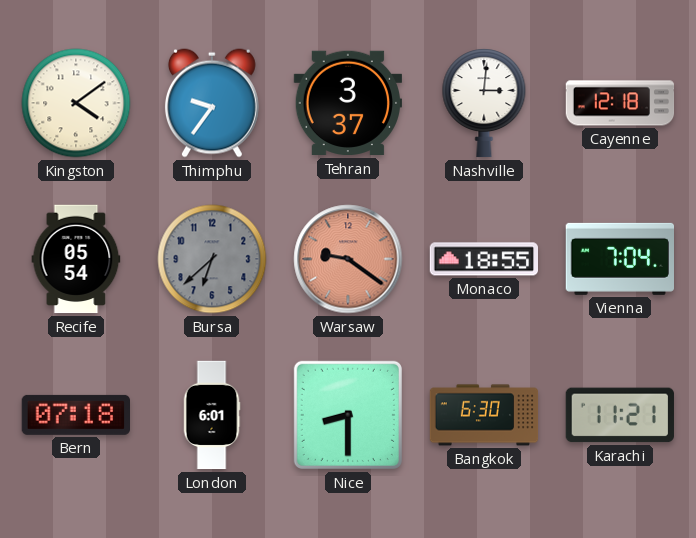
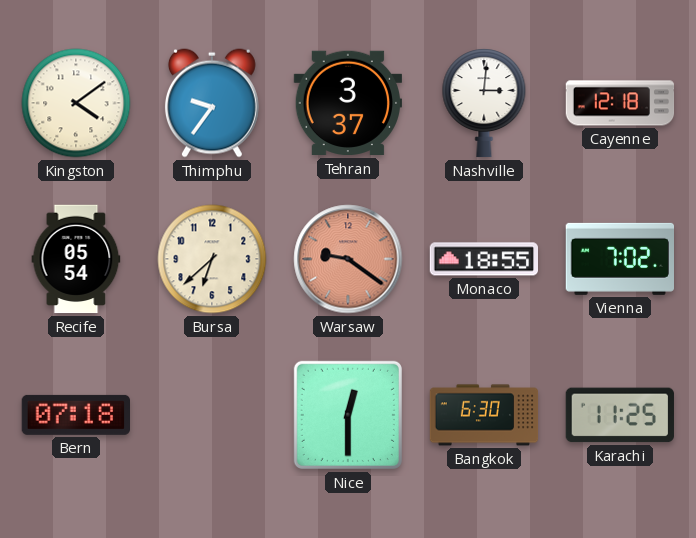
Bursa dial: grey -> cream (212, 259)
Vienna: 7:04 -> 7:02 (619, 259)
London: 6:01 -> none (212, 415)
Nice: 8:30 -> 12:30 (348, 415)
Karachi: 11:21 -> 11:25 (620, 415)
